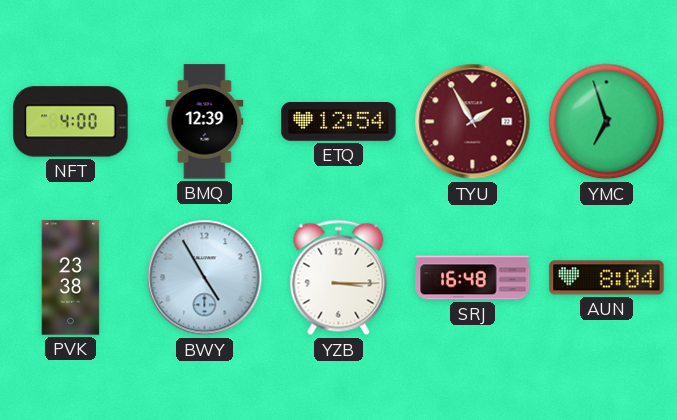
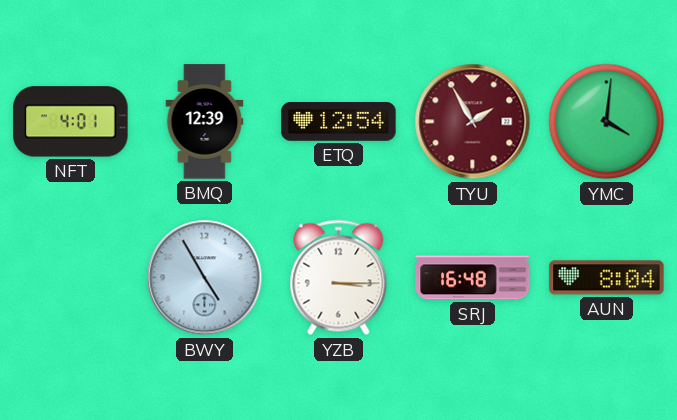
NFT: 4:00 -> 4:01 (71, 122)
YMC: 6:57 -> 4:01 (607, 122)
PVK: 23:38 -> none (71, 278)
